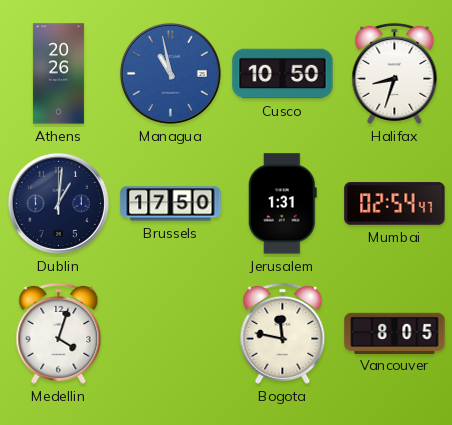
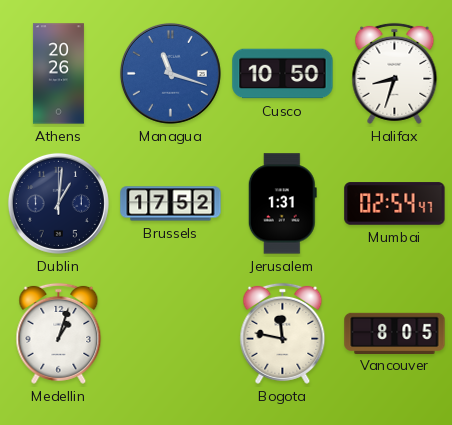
Managua: 10:58 -> 11:18 (170, 73)
Brussels: 17:50 -> 17:52 (171, 204)
Medellin: 4:03 -> 1:03 (59, 333)
